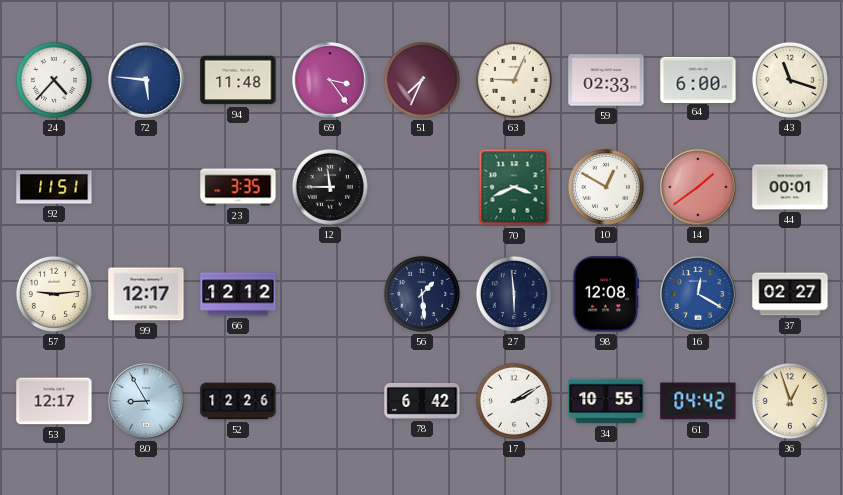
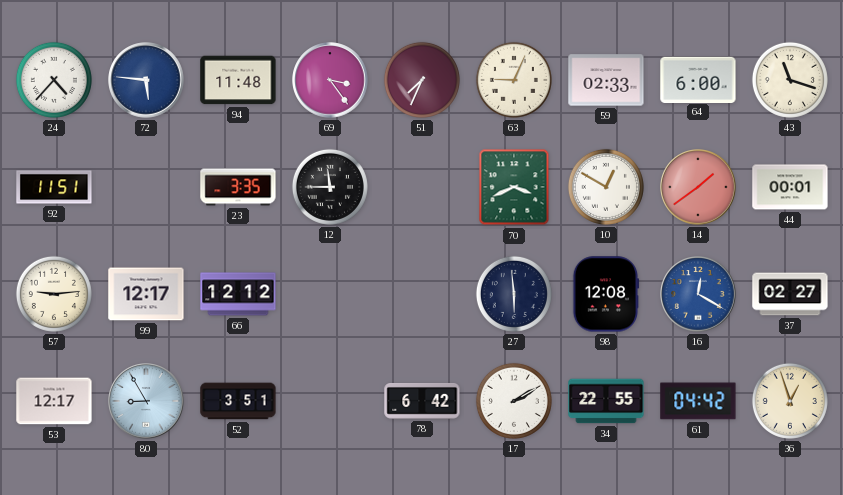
56: 1:29 -> none (422, 294)
52: 12:26 -> 3:51 (238, 401)
34: 10:55 -> 22:55 (606, 401)
